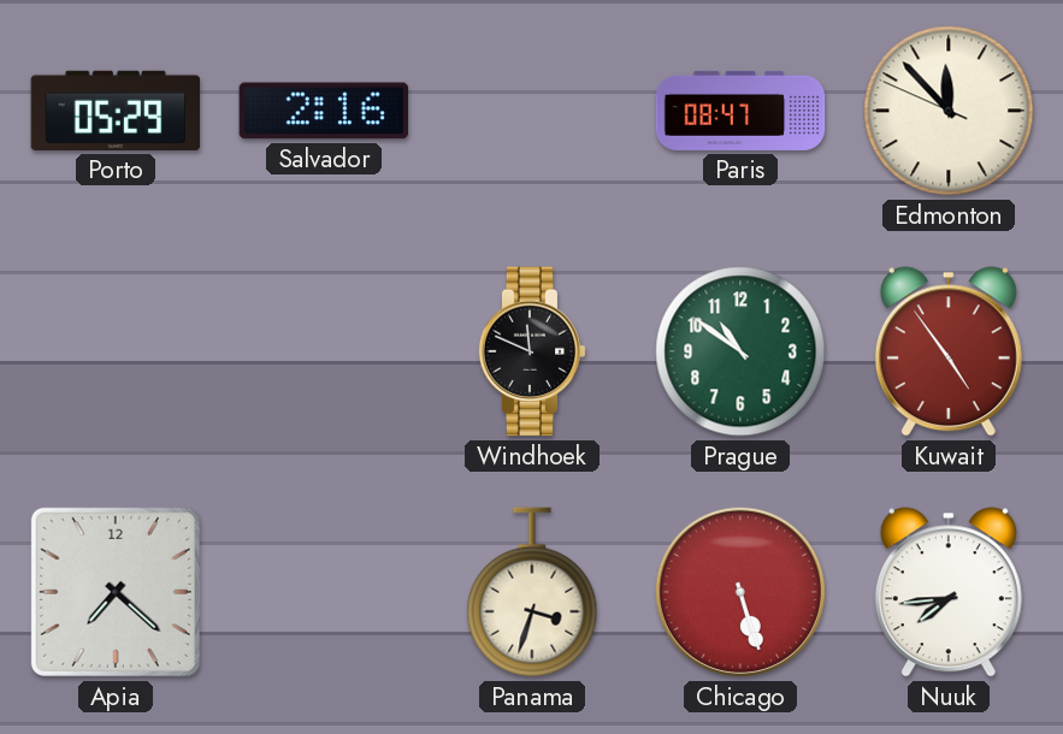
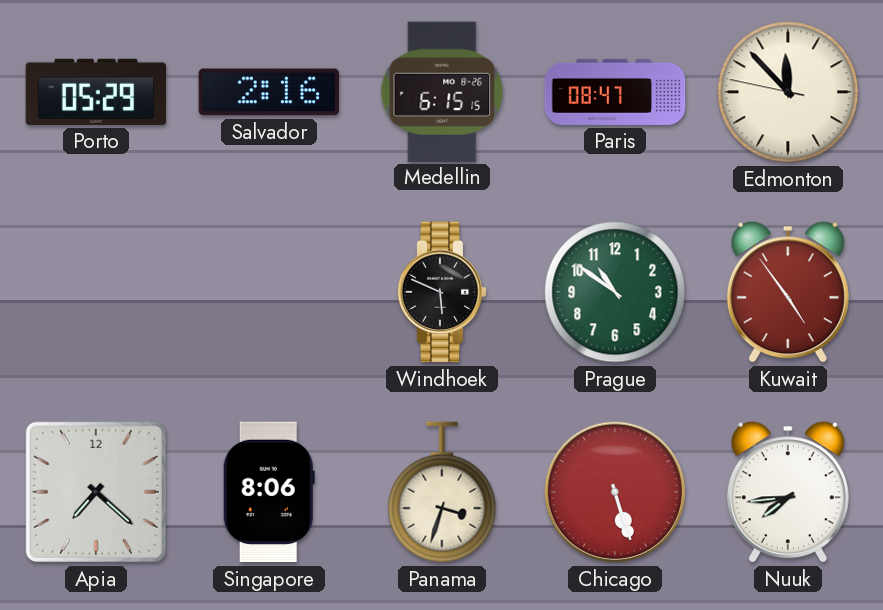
Medellin: none -> 6:15 (442, 91)
Edmonton: 11:52:49 -> 11:52:47 (788, 92)
Windhoek: 11:49 -> 5:49 (442, 292)
Singapore: none -> 8:06 (269, 492)
